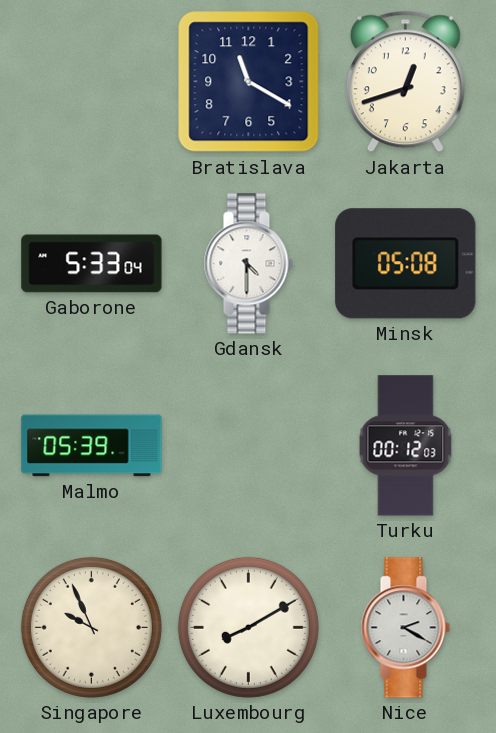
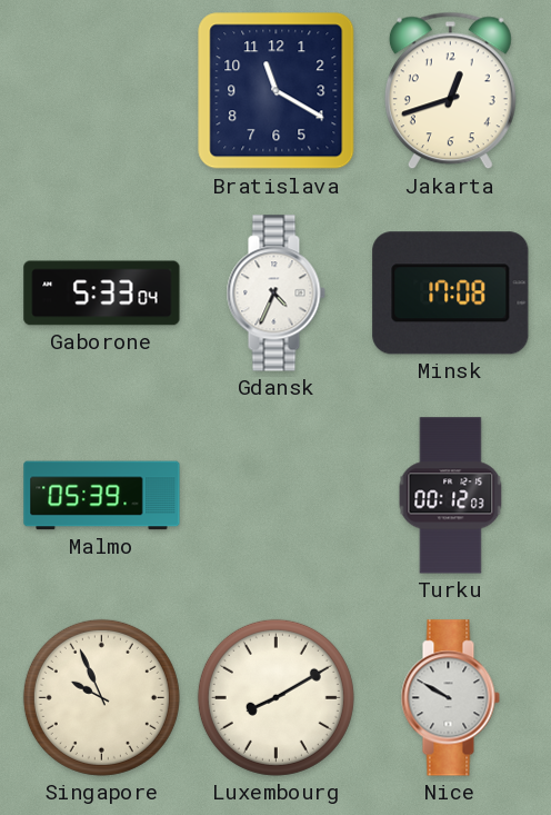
Gdansk: 4:30 -> 4:34 (275, 294)
Minsk: 05:08 -> 17:08 (451, 294)
Nice: 2:20 -> 9:50 (450, 698)
